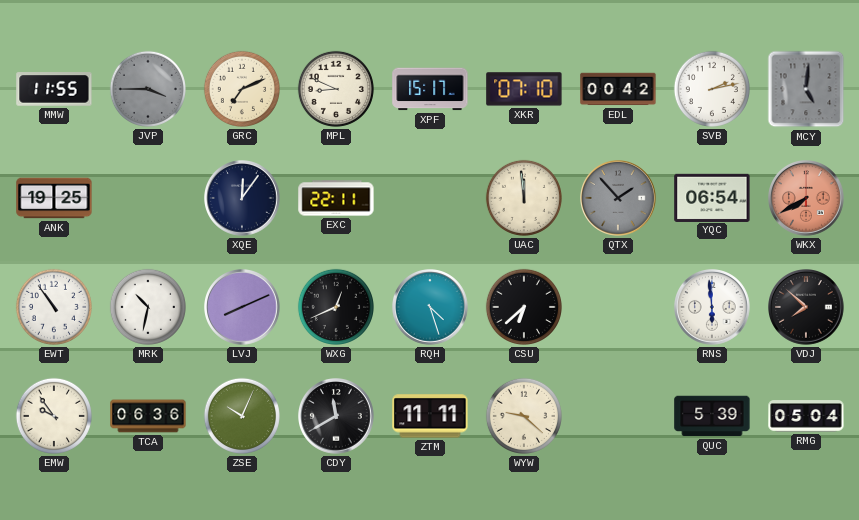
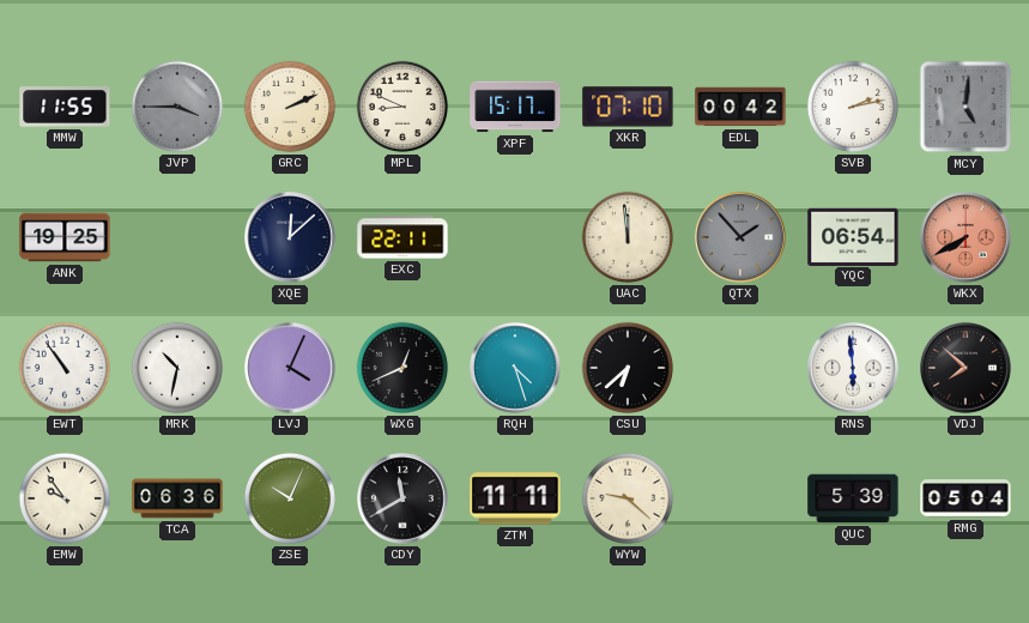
GRC: 7:11 -> 2:11 (290, 107)
XQE: 12:06 -> 12:08 (291, 238)
LVJ: 8:11 -> 4:04 (291, 369)
